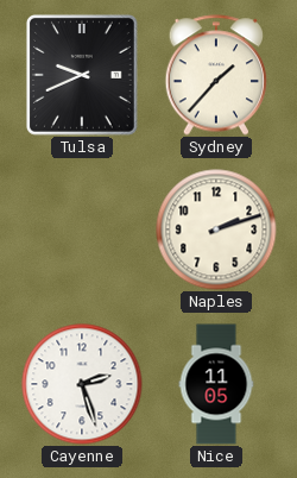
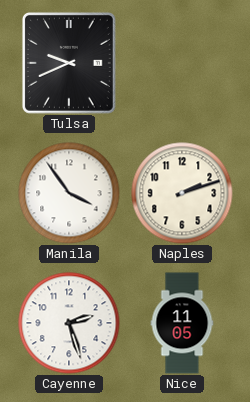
Sydney: 1:37 -> none (216, 75)
Manila: none -> 3:54 (69, 193)
